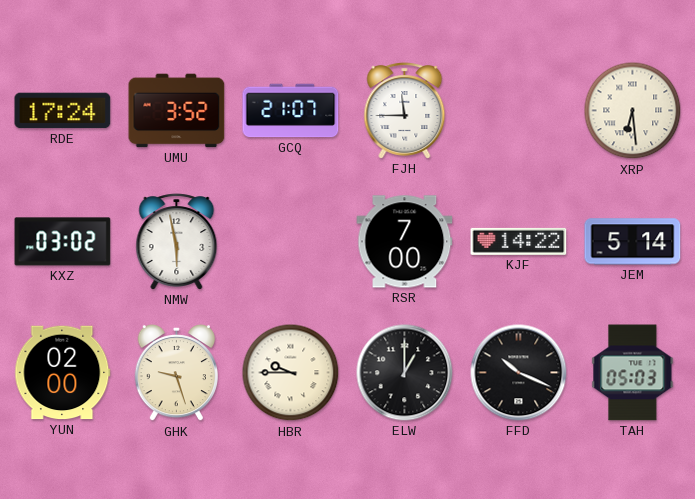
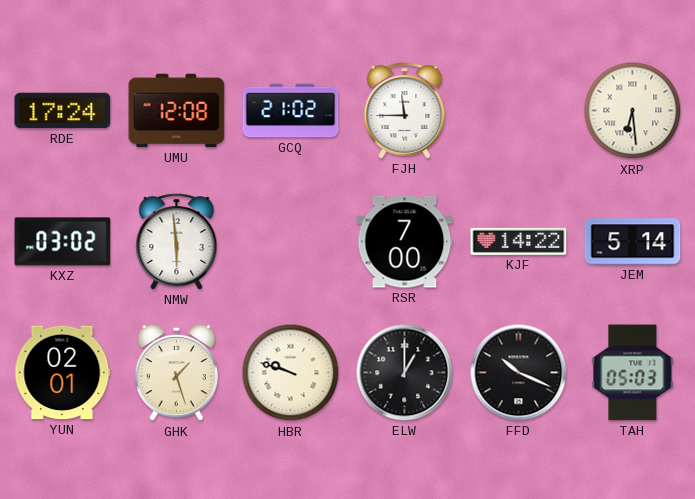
UMU: 3:52 -> 12:08 (177, 111)
GCQ: 21:07 -> 21:02 (291, 111)
NMW: 5:58 -> 5:59 (177, 242)
YUN: 02:00 -> 02:01 (63, 373)
GHK: 9:27 -> 1:27 (176, 373)
HBR: 9:45 -> 9:48 (291, 373)
